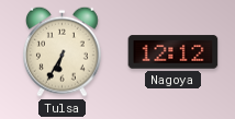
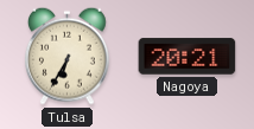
Nagoya: 12:12 -> 20:21 (188, 57)
